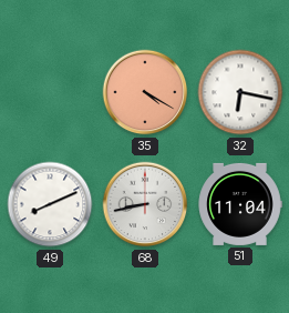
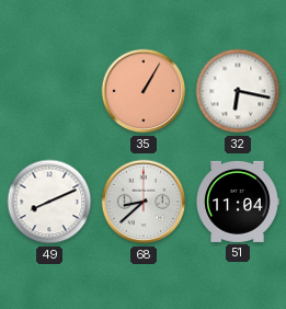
35: 4:20 -> 1:05 (144, 91)
68: 8:43 -> 8:38 (144, 202)
